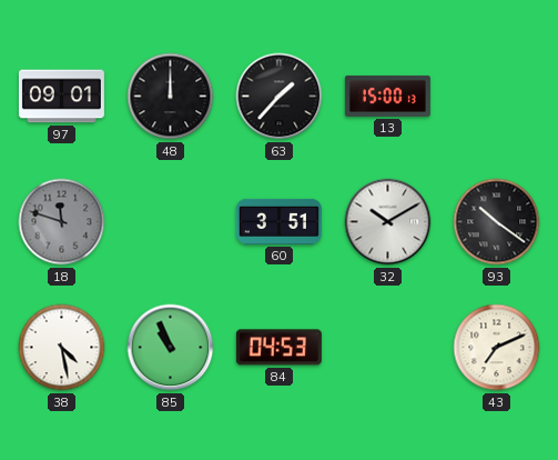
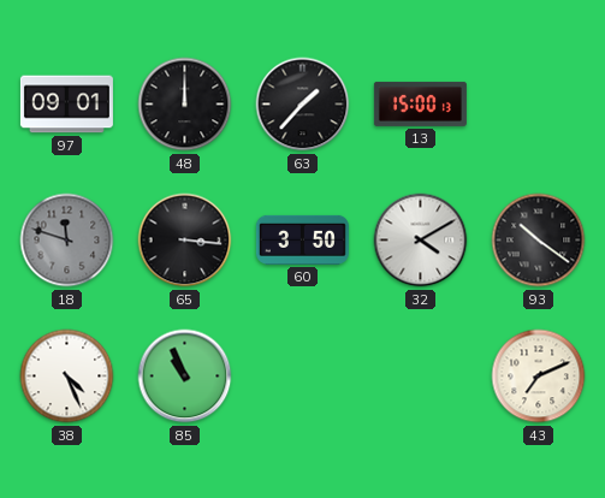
65: none -> 3:16 (185, 241)
60: 3:51 -> 3:50 (302, 239)
32: 10:10 -> 4:10 (421, 241)
38: 4:28 -> 4:26 (67, 377)
84: 04:53 -> none (278, 348)
